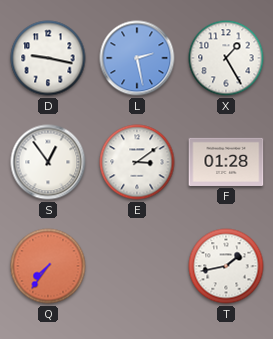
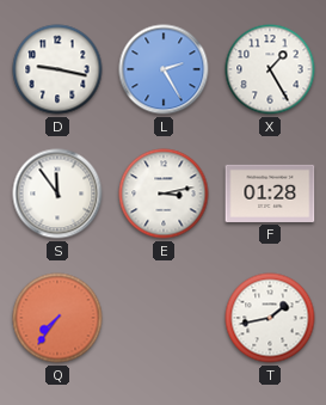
L: 2:28 -> 2:25 (164, 69)
S: 12:54 -> 11:54 (57, 194)
E: 3:09 -> 3:13 (164, 194)
